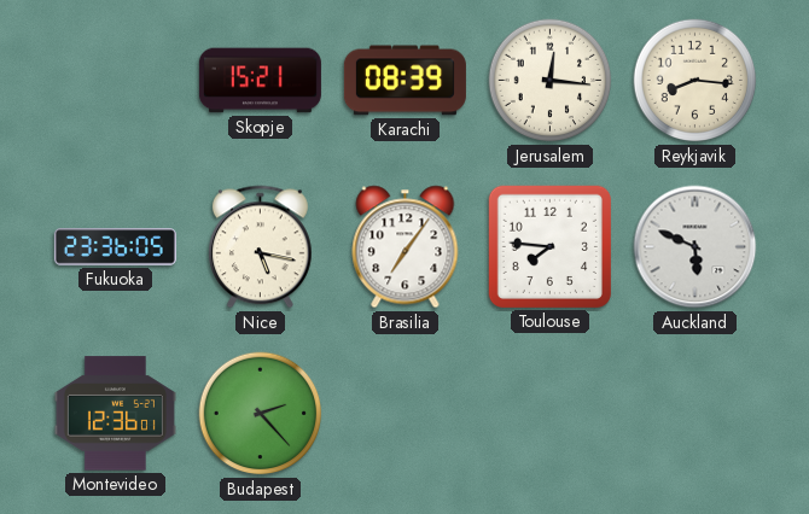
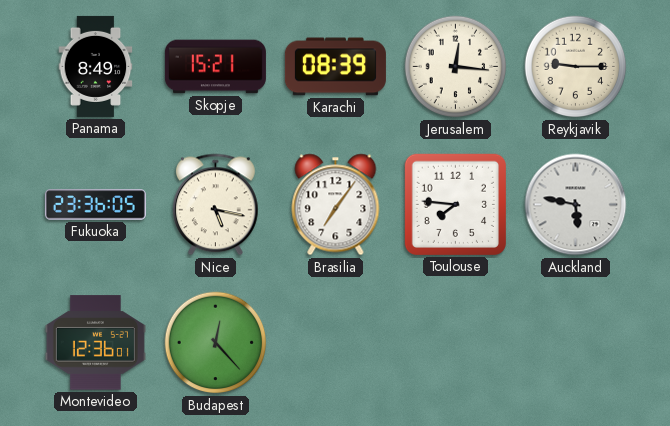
Panama: none -> 8:49 (96, 66)
Reykjavik: 8:16 -> 9:15 (576, 67)
Auckland: 5:49 -> 5:47 (576, 205)
Budapest: 2:23 -> 12:23 (216, 343)
